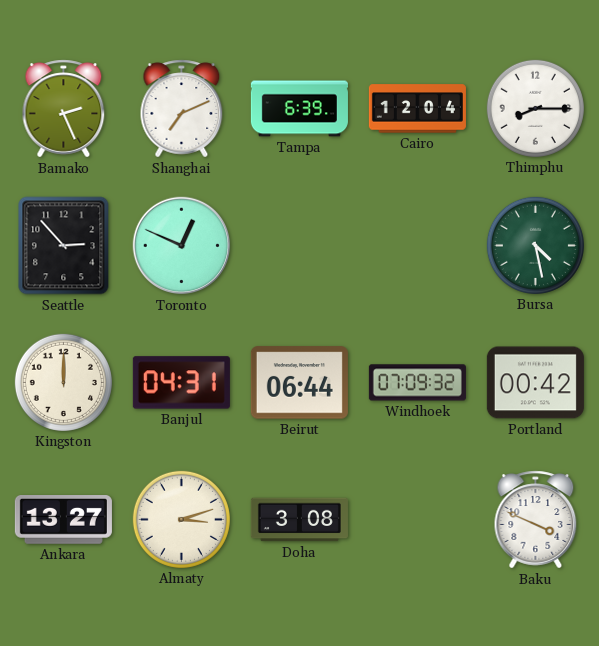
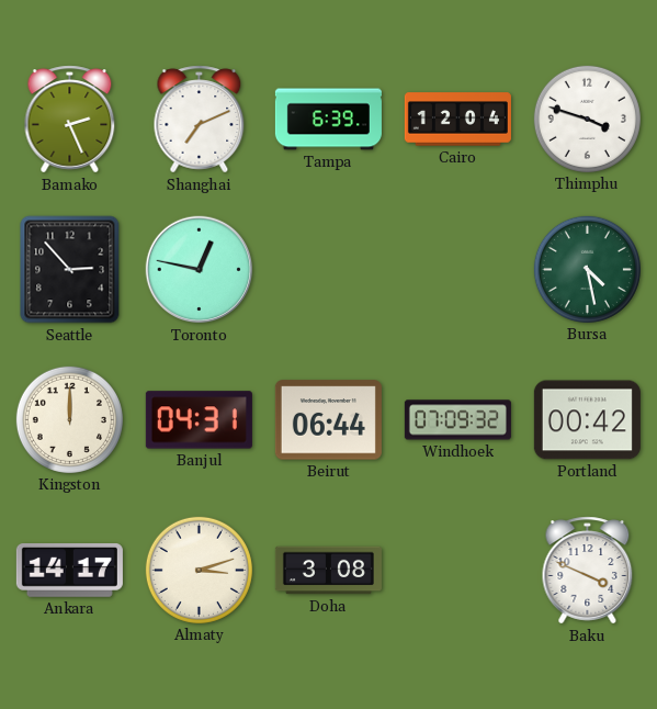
Thimphu: 8:15 -> 3:48 (587, 119)
Toronto: 12:49 -> 12:47 (200, 270)
Ankara: 13:27 -> 14:17 (69, 571)
